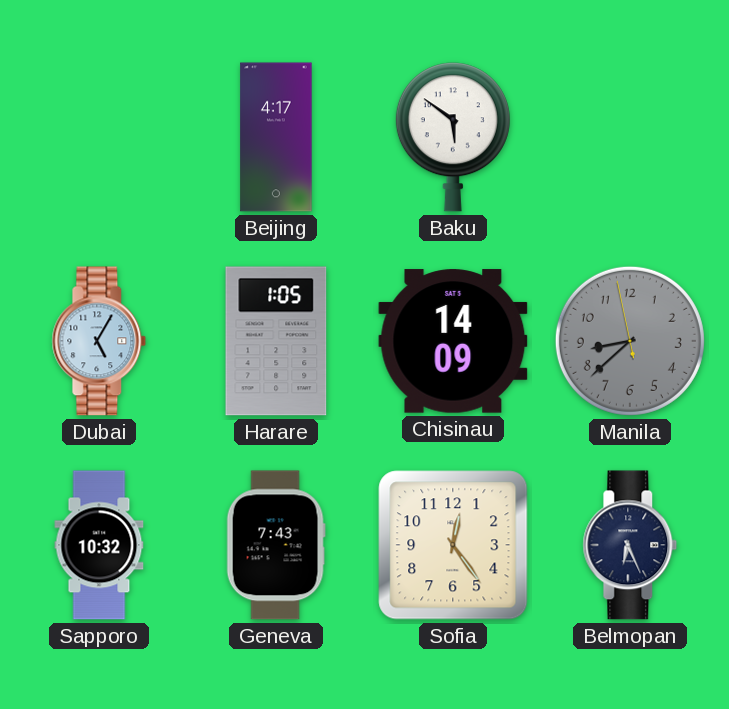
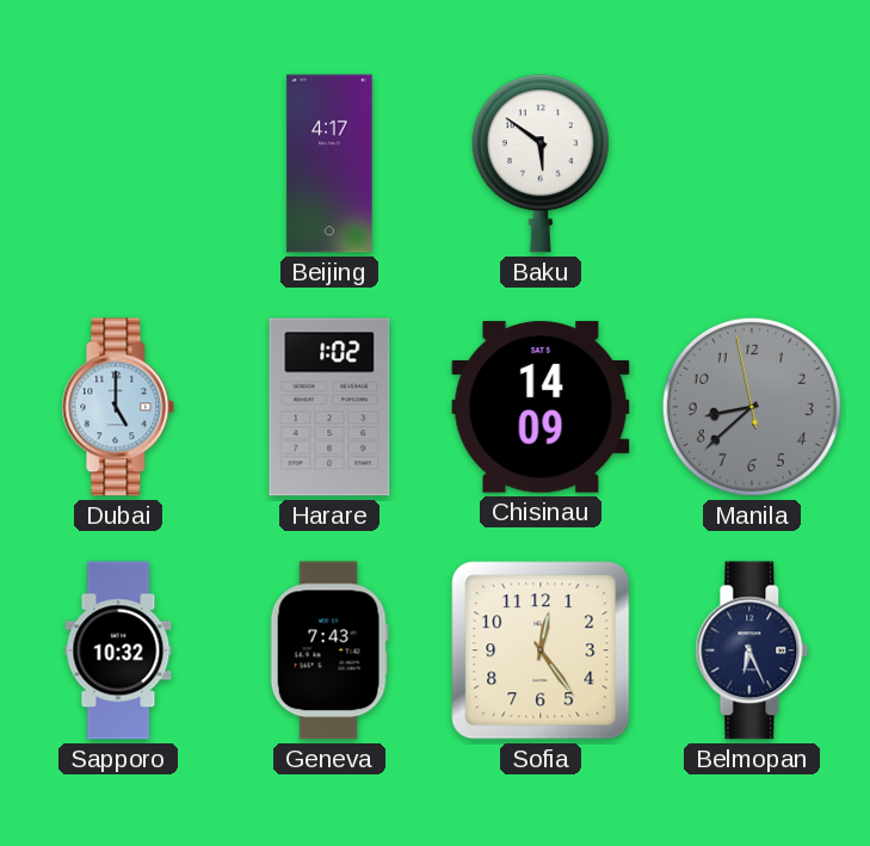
Dubai: 5:05 -> 5:00 (118, 407)
Harare: 1:05 -> 1:02 (329, 407)
